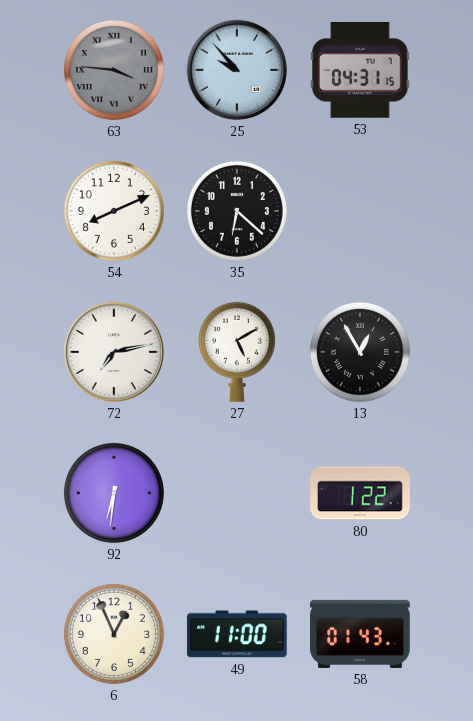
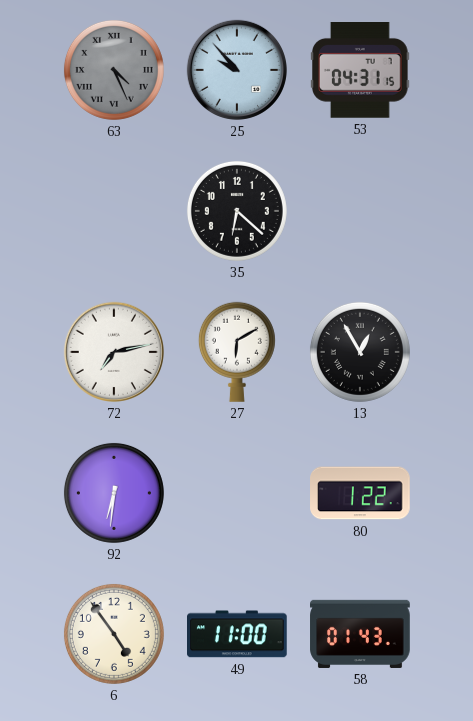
63: 3:46 -> 4:26 (114, 70)
54: 8:11 -> none (114, 211)
27: 5:10 -> 6:10 (237, 352)
6: 12:56 -> 4:54 (114, 634)
